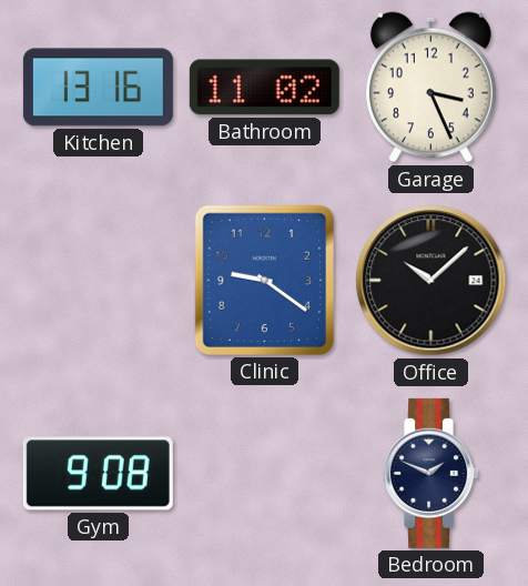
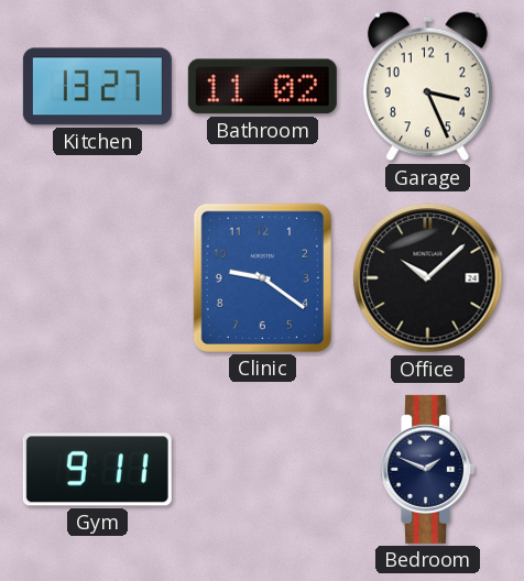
Kitchen: 13:16 -> 13:27 (97, 87)
Gym: 9:08 -> 9:11 (97, 470)
